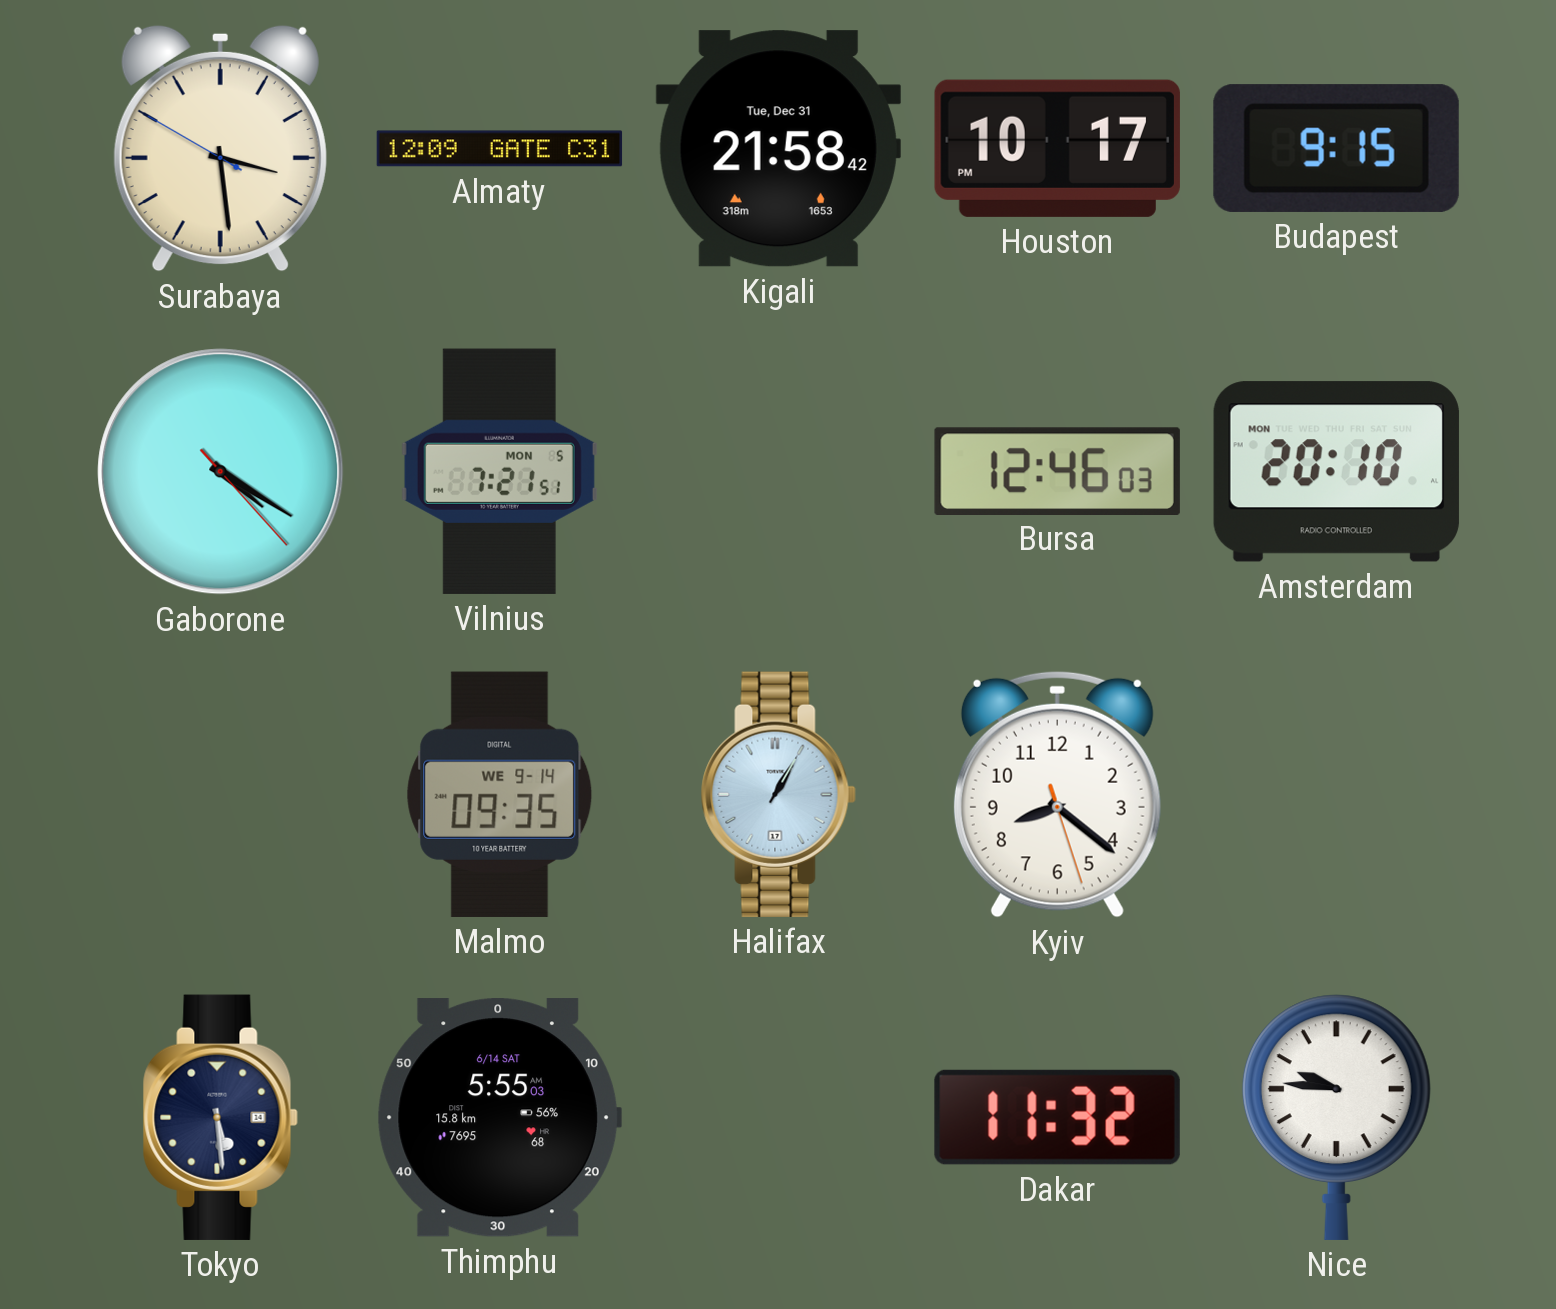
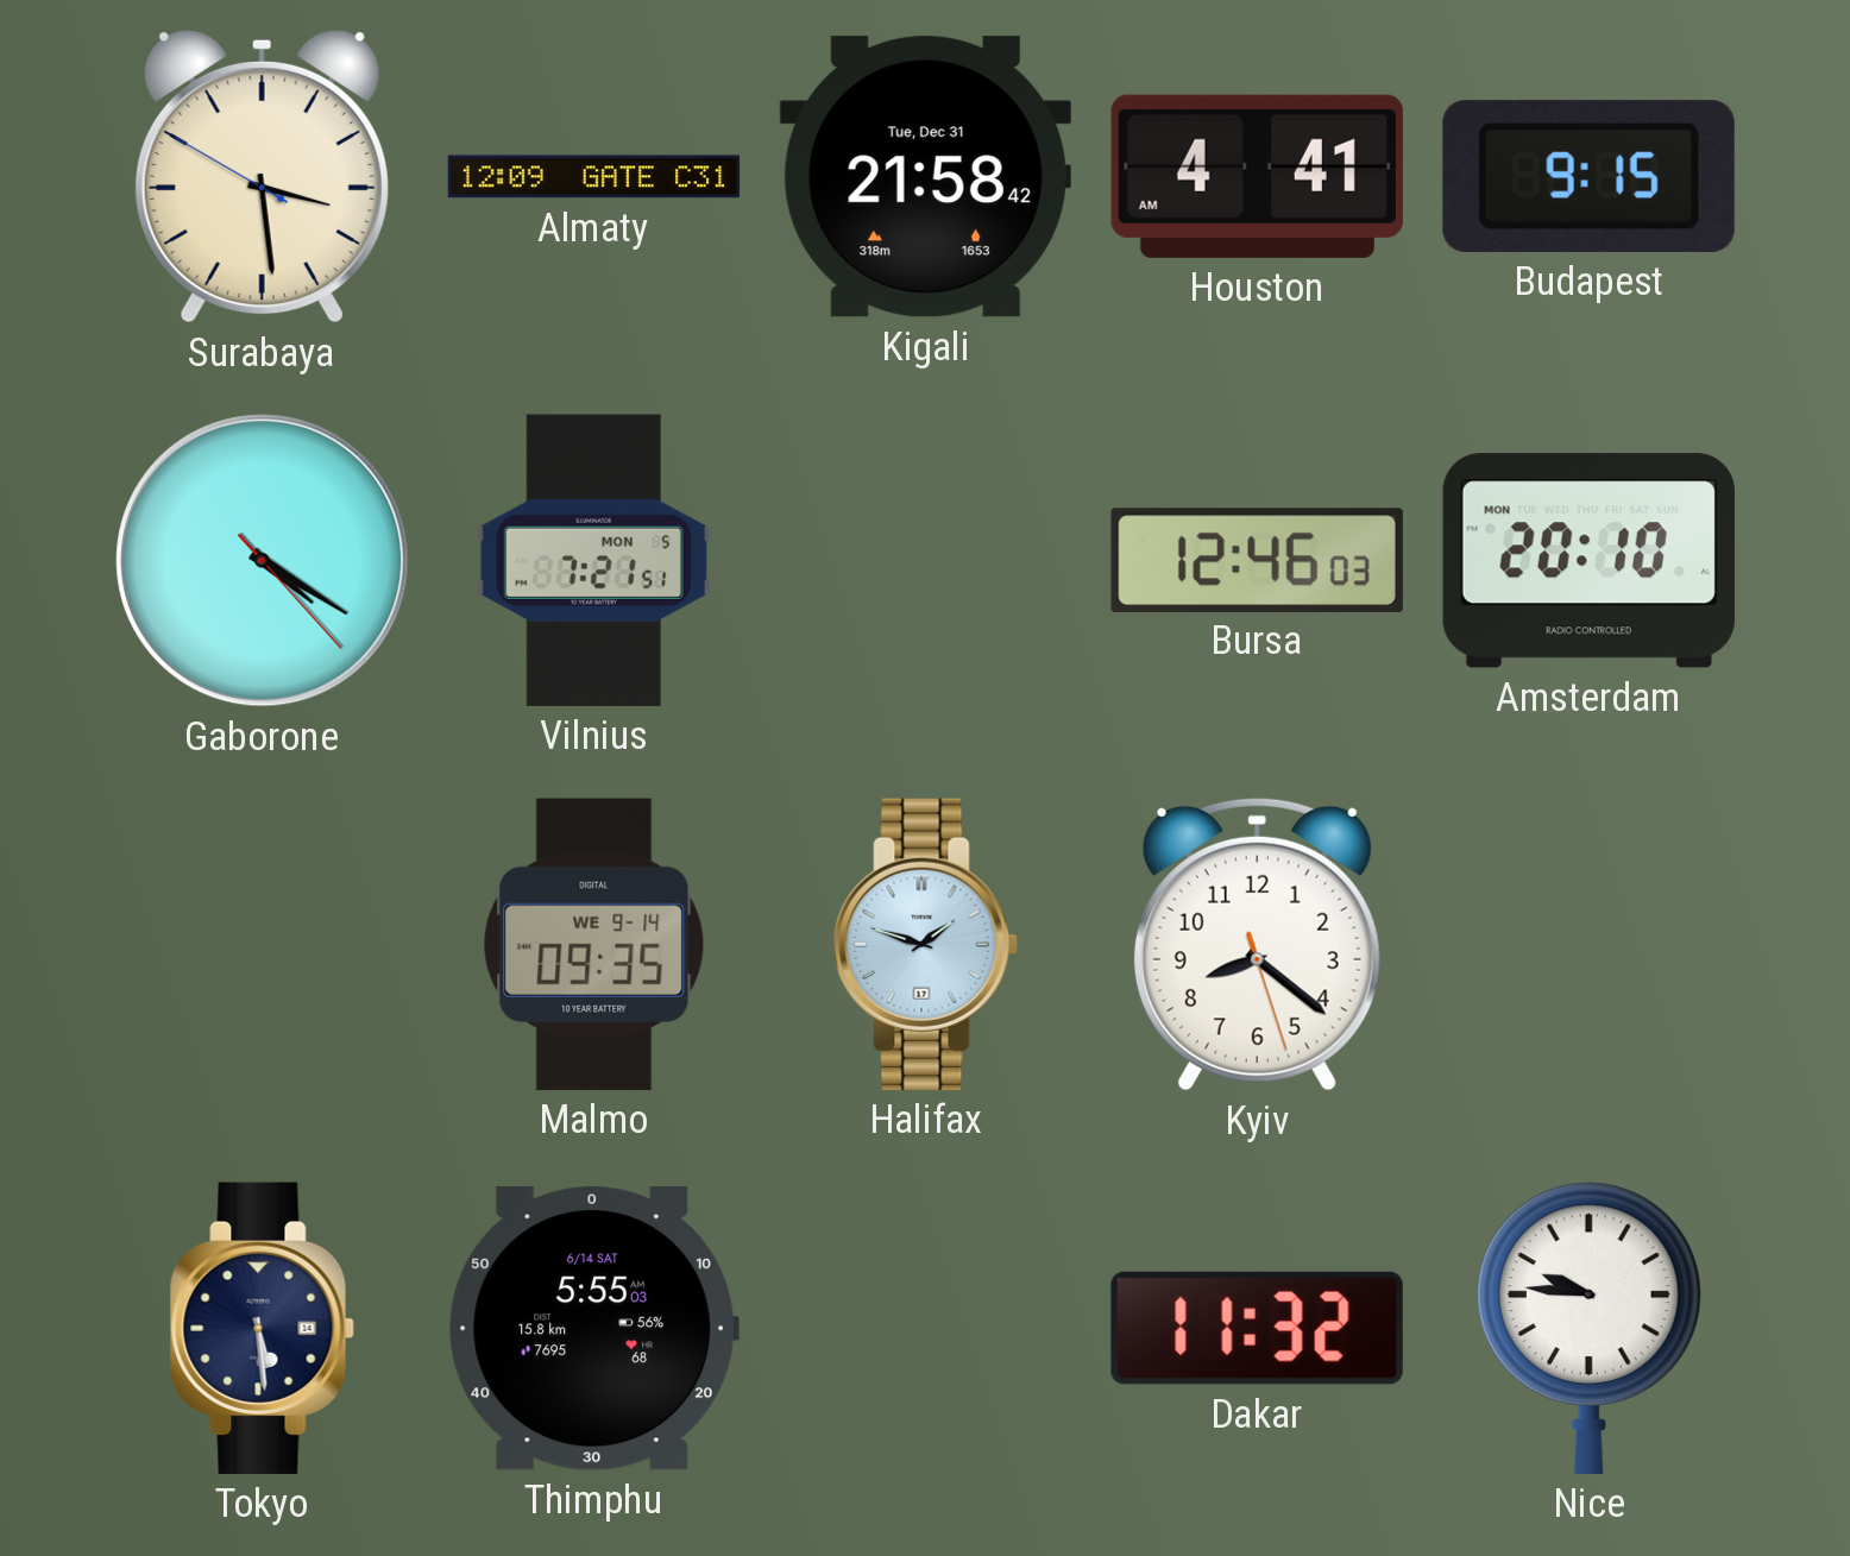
Houston: 10:17 -> 4:41 (1257, 176)
Halifax: 1:05 -> 1:48 (925, 944)
